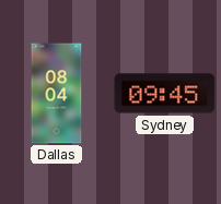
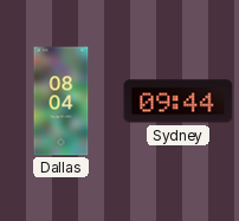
Sydney: 09:45 -> 09:44 (179, 102)
